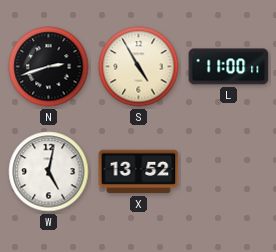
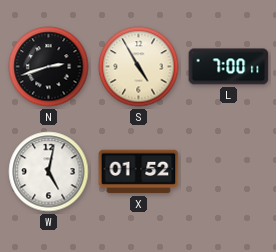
L: 11:00 -> 7:00 (229, 67)
X: 13:52 -> 01:52 (139, 172)
